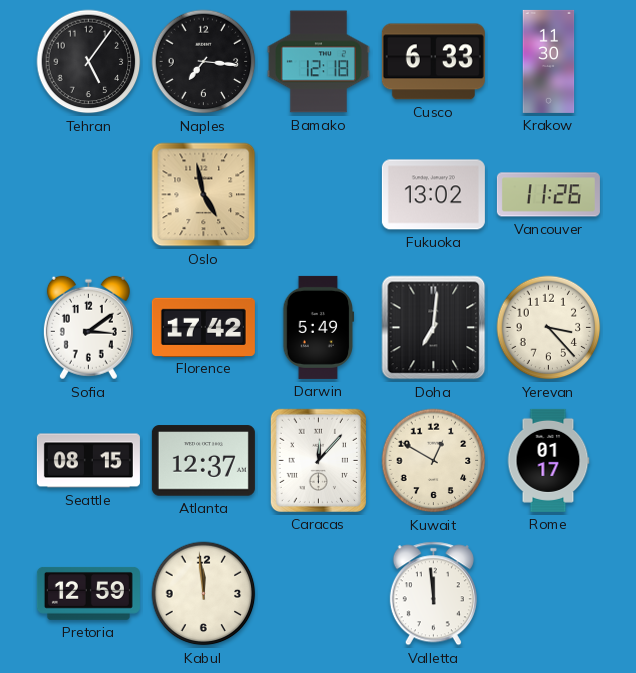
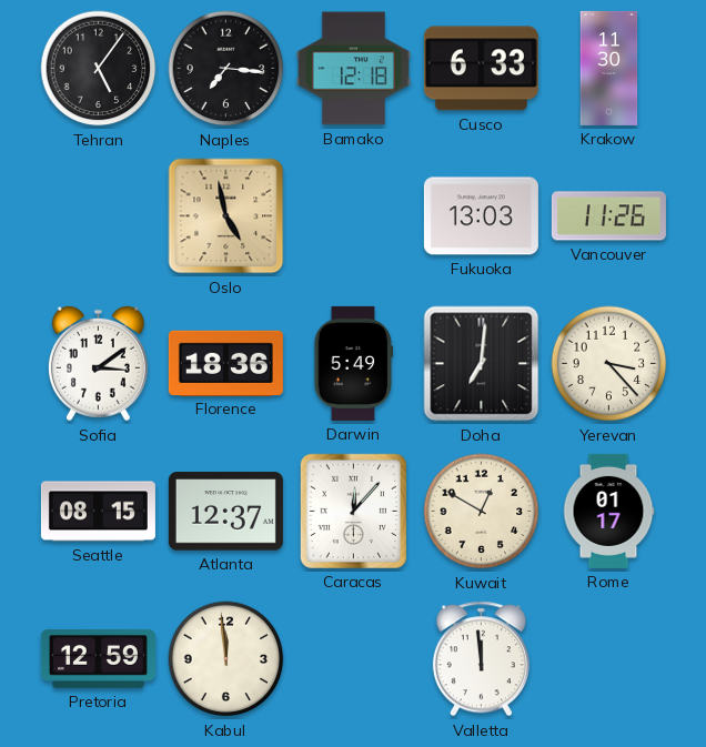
Fukuoka: 13:02 -> 13:03 (481, 216)
Florence: 17:42 -> 18:36 (225, 363)
